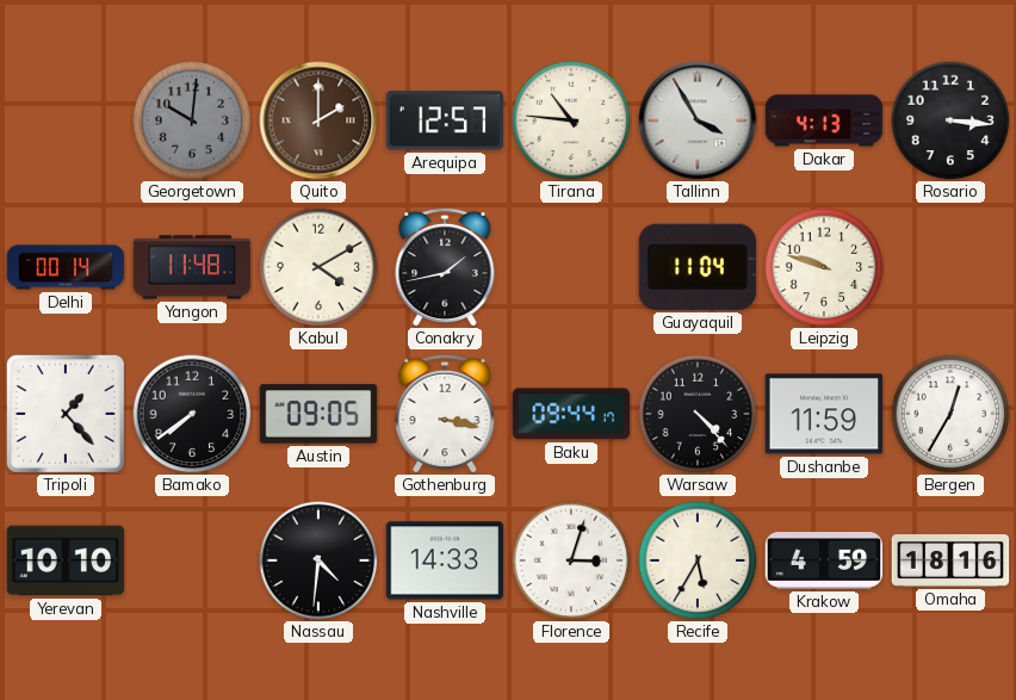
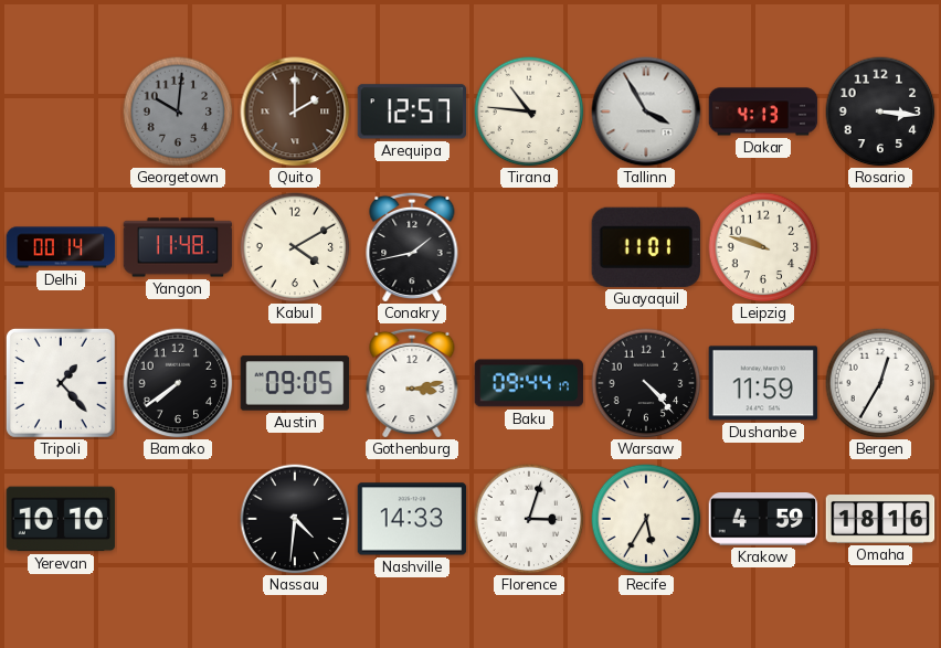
Guayaquil: 11:04 -> 11:01 (646, 247)
Gothenburg: 3:17 -> 3:13 (412, 383)
